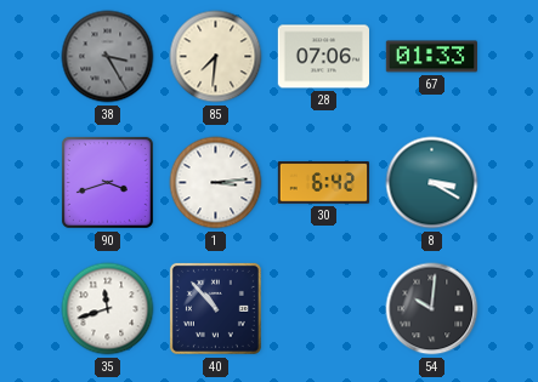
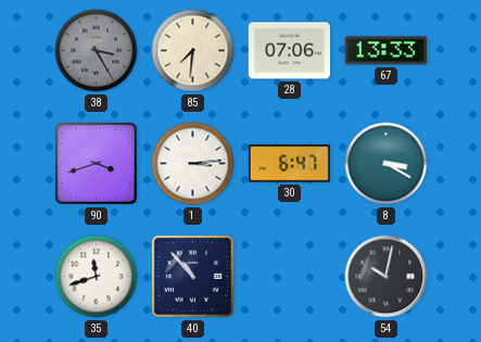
67: 01:33 -> 13:33 (385, 51)
30: 6:42 -> 6:47 (290, 164)
54: 10:01 -> 10:02 (387, 277)
